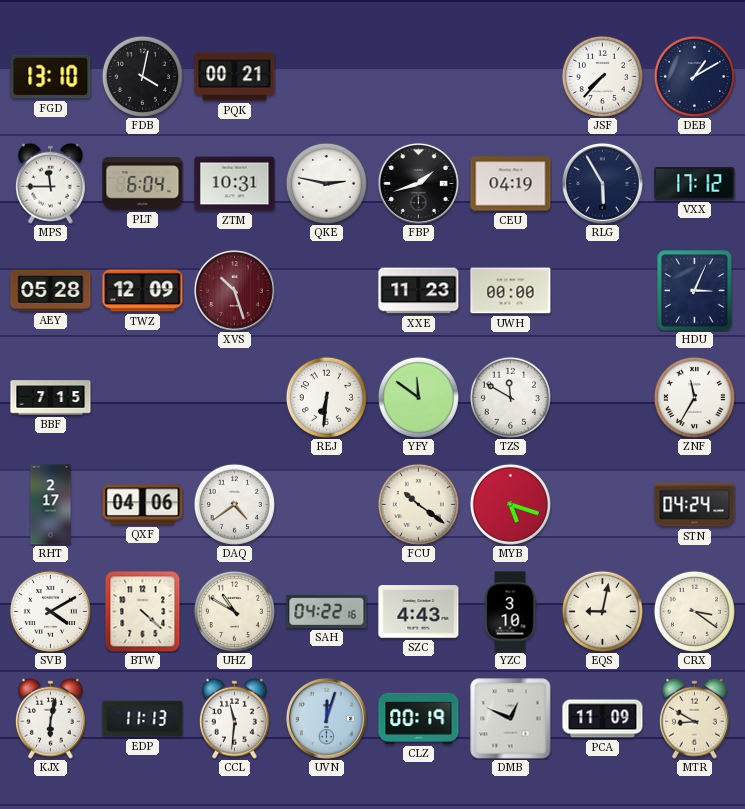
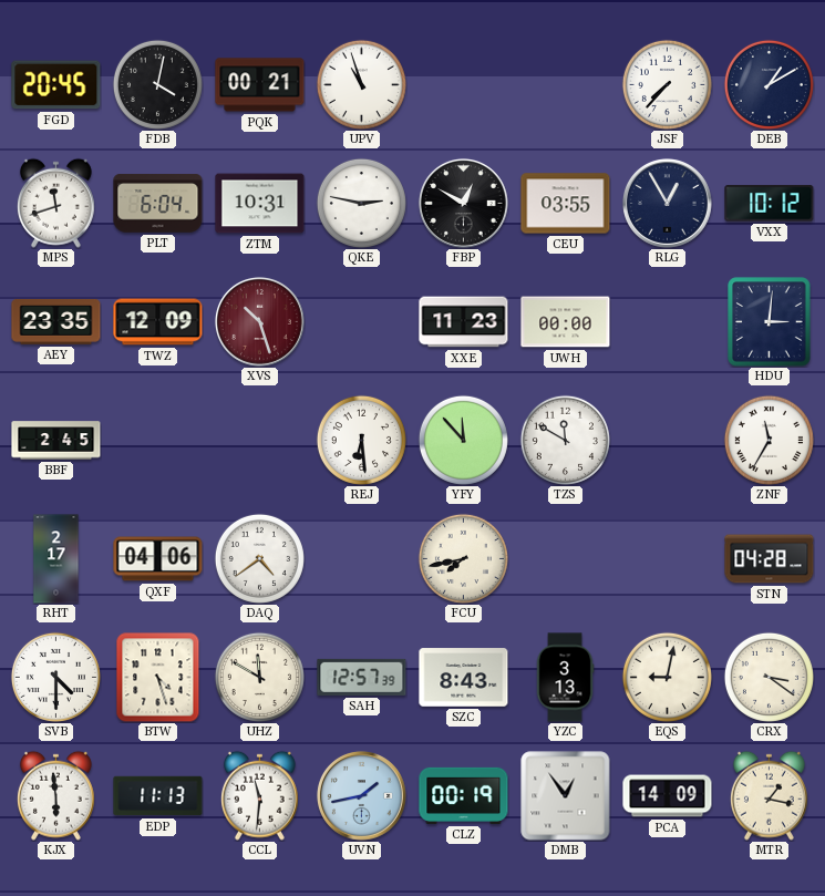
FGD: 13:10 -> 20:45 (56, 85)
UPV: none -> 10:57 (361, 84)
MPS: 11:45 -> 11:42 (55, 203)
FBP: 1:42 -> 12:50 (463, 203)
CEU: 04:19 -> 03:55 (566, 204)
RLG: 5:55 -> 12:55 (667, 203)
VXX: 17:12 -> 10:12 (770, 204)
AEY: 05:28 -> 23:35 (56, 322)
HDU: 3:04 -> 3:01 (770, 322)
BBF: 7:15 -> 2:45 (56, 441)
REJ: 6:31 -> 6:29 (361, 440)
YFY: 11:51 -> 11:53 (463, 440)
FCU: 10:21 -> 7:43 (463, 558)
MYB: 5:18 -> none (510, 504)
STN: 04:24 -> 04:28 (770, 559)
SVB: 4:10 -> 4:30 (55, 677)
BTW: 4:22 -> 4:27 (158, 677)
UHZ: 10:50 -> 11:50 (259, 677)
SAH: 04:22 -> 12:57 (362, 677)
SZC: 4:43 -> 8:43 (464, 678)
YZC: 3:10 -> 3:13 (565, 678)
KJX: 6:02 -> 5:59 (55, 795)
UVN: 12:03 -> 1:43 (361, 795)
DMB: 12:49 -> 12:54 (566, 796)
PCA: 11:09 -> 14:09 (668, 796)
MTR: 8:50 -> 1:17 (769, 795)
